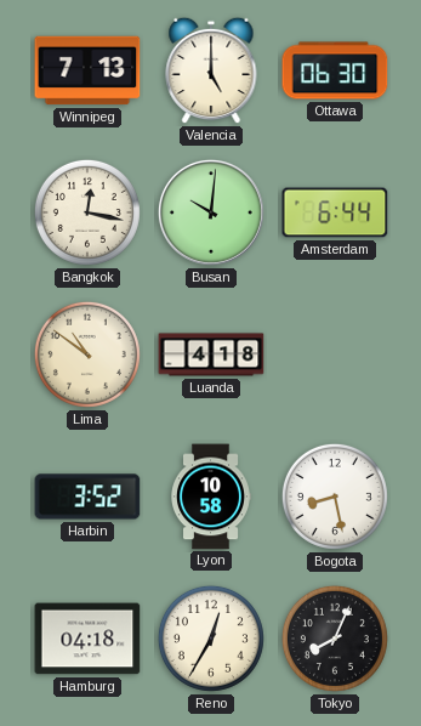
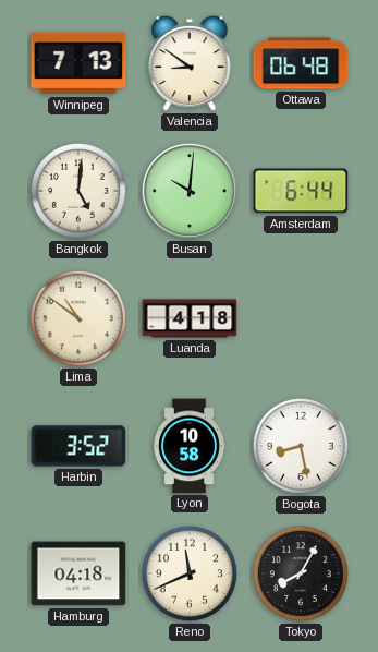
Valencia: 5:00 -> 8:51 (190, 63)
Ottawa: 06:30 -> 06:48 (301, 63)
Bangkok: 12:17 -> 5:01 (78, 191)
Reno: 12:35 -> 11:41 (190, 573)
Tokyo: 8:04 -> 8:05 (301, 573)
